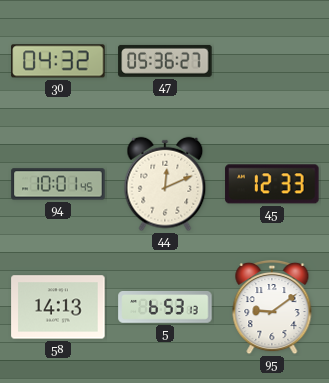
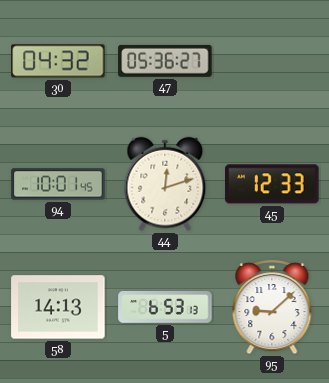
44: 12:11 -> 12:12 (165, 184)
95: 9:09 -> 9:08 (272, 307)
